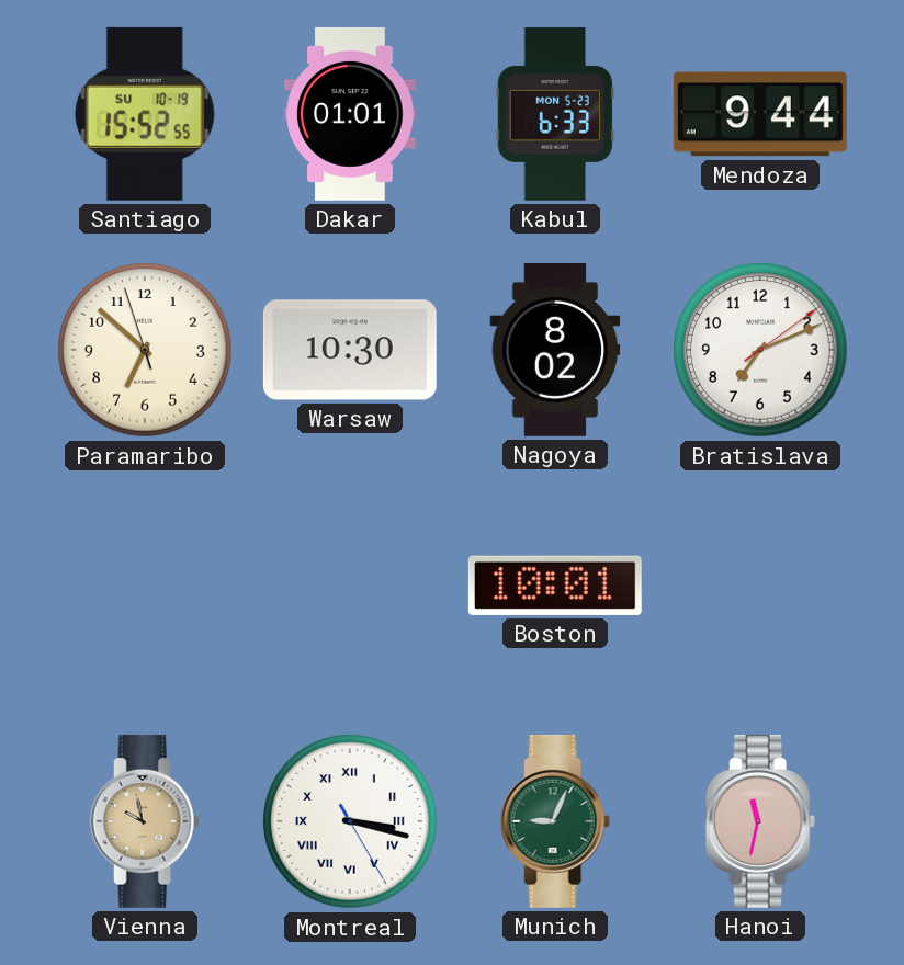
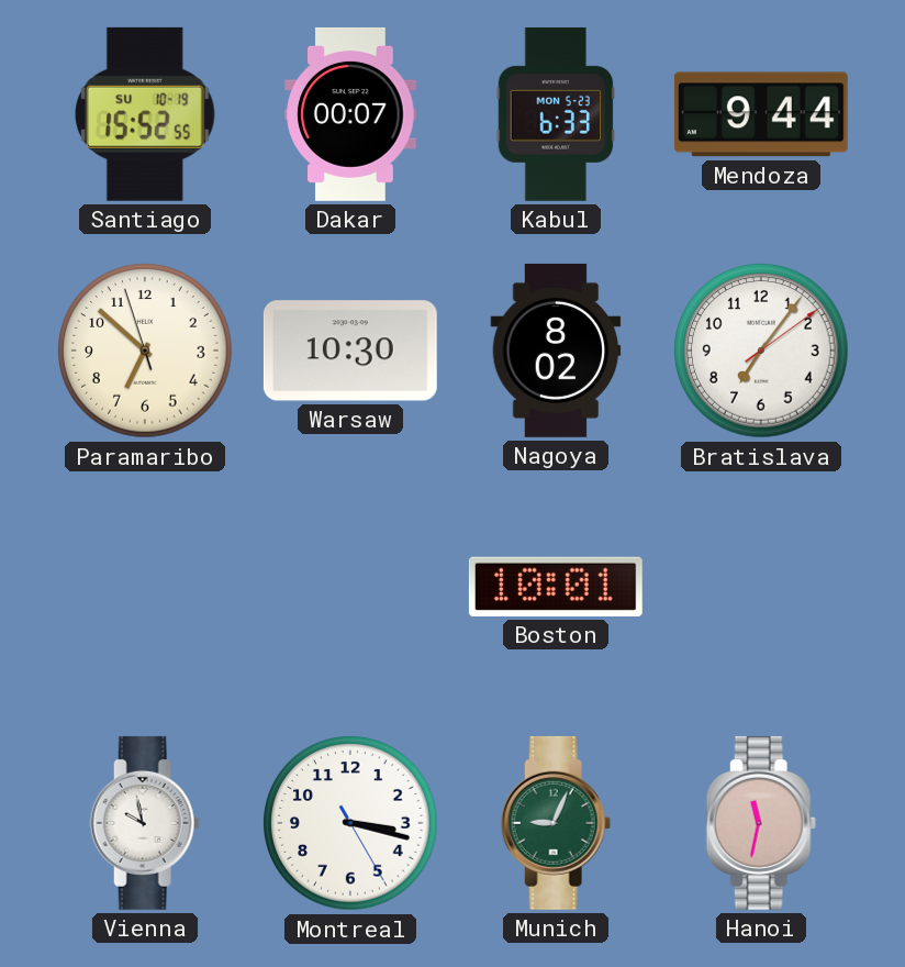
Dakar: 01:01 -> 00:07 (350, 114)
Bratislava: 7:11 -> 7:06 (762, 352)
Vienna dial: champagne -> white (145, 823)
Montreal numerals: Roman -> Arabic (351, 824)
